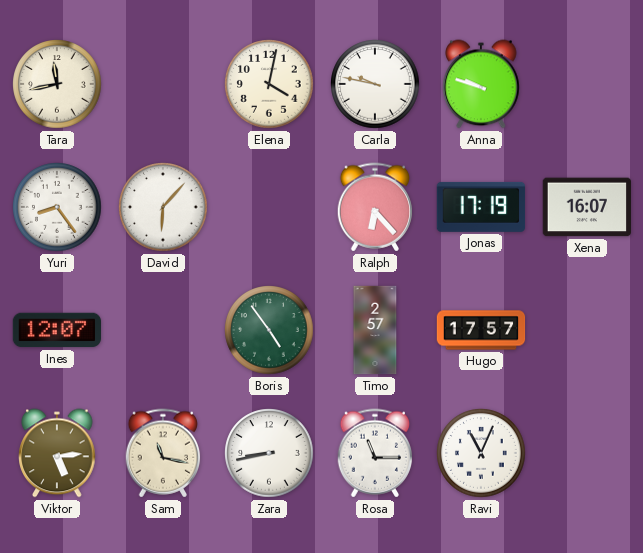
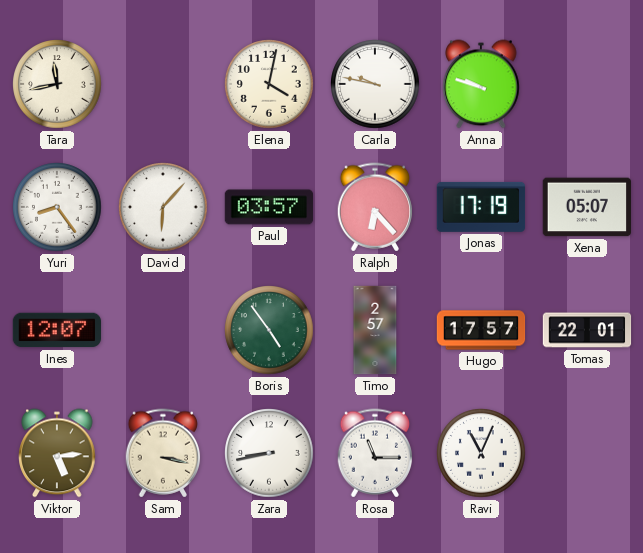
Paul: none -> 03:57 (269, 207)
Xena: 16:07 -> 05:07 (587, 207)
Tomas: none -> 22:01 (587, 330)
Sam: 11:17 -> 3:17 (163, 453)
